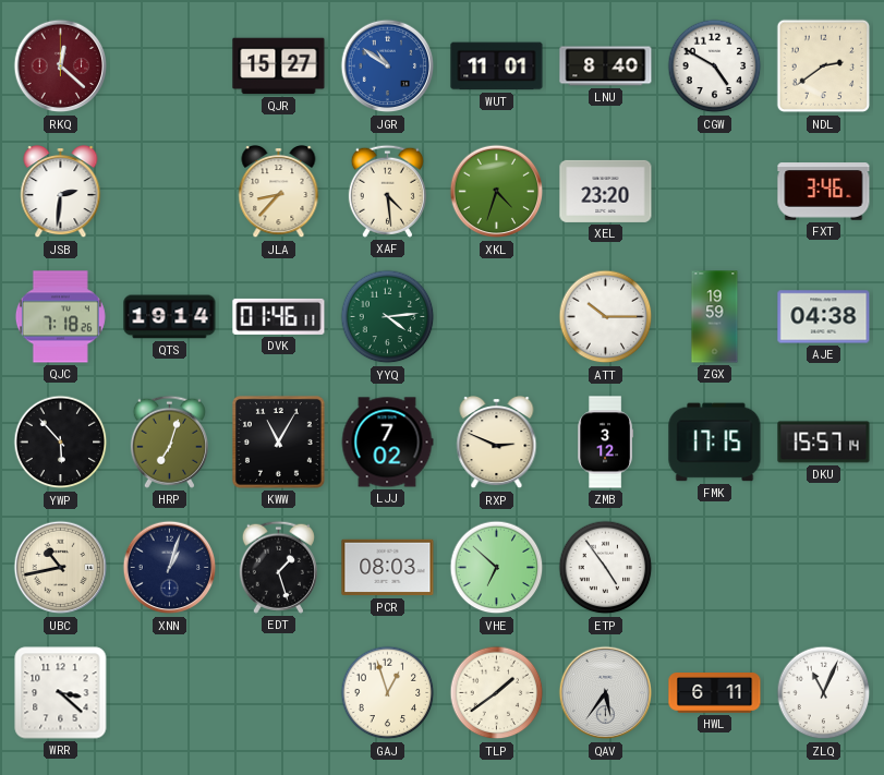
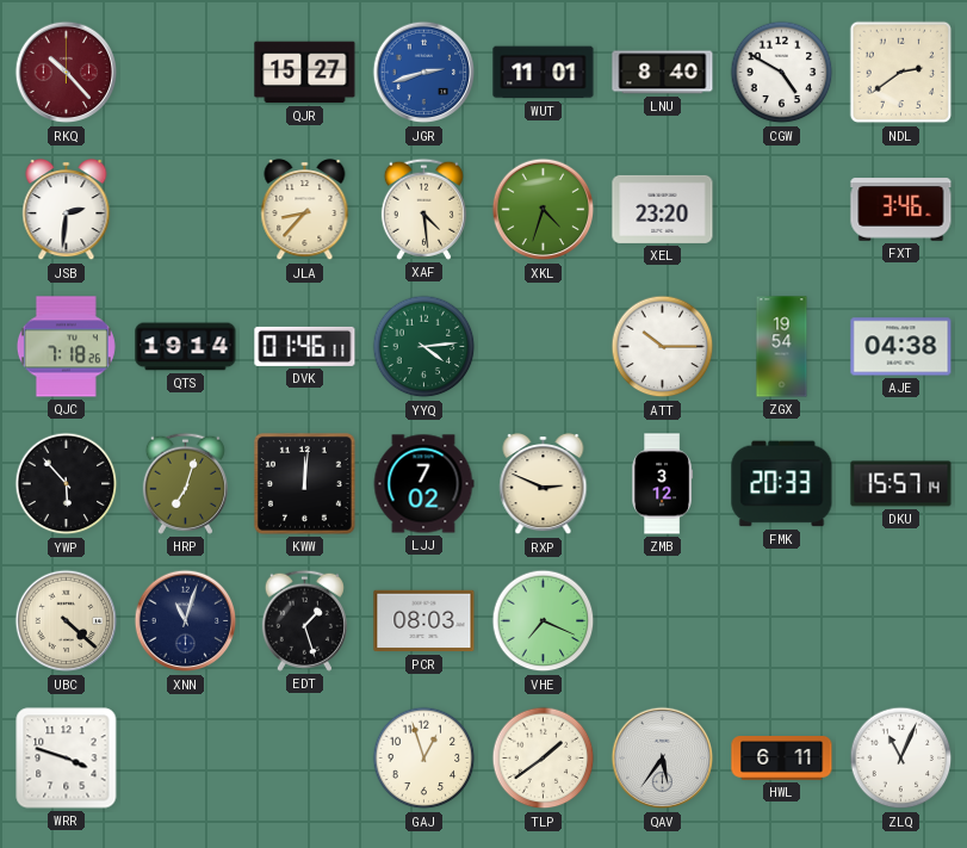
RKQ: 12:22 -> 10:23 (67, 73)
JGR: 10:51 -> 2:42 (424, 73)
ZGX: 19:59 -> 19:54 (782, 347)
KWW: 11:05 -> 12:01 (304, 483)
FMK: 17:15 -> 20:33 (782, 484)
UBC: 10:43 -> 4:22 (67, 621)
XNN: 1:03 -> 11:03 (186, 621)
VHE: 6:52 -> 7:19 (544, 621)
ETP: 4:54 -> none (606, 568)
WRR: 3:22 -> 3:48 (67, 759)
